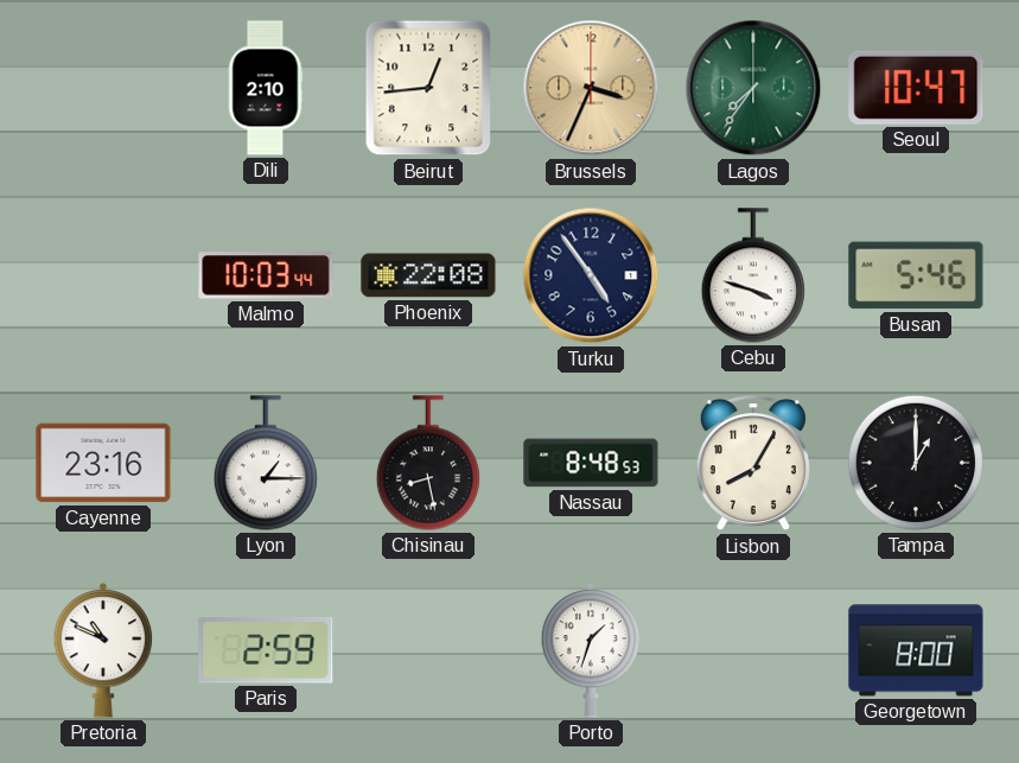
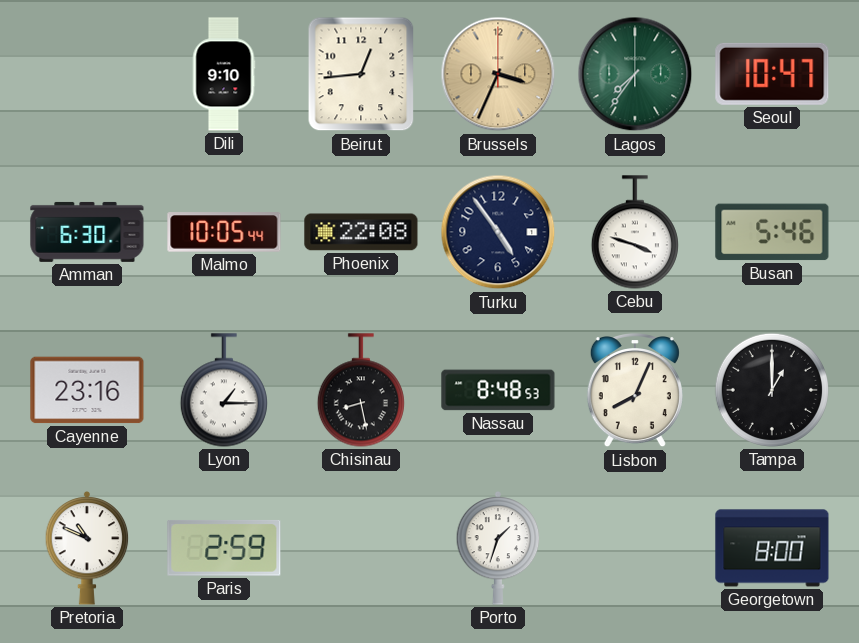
Dili: 2:10 -> 9:10 (224, 74)
Amman: none -> 6:30 (87, 232)
Malmo: 10:03 -> 10:05 (224, 232)
Lisbon: 8:05 -> 8:04 (635, 391)
